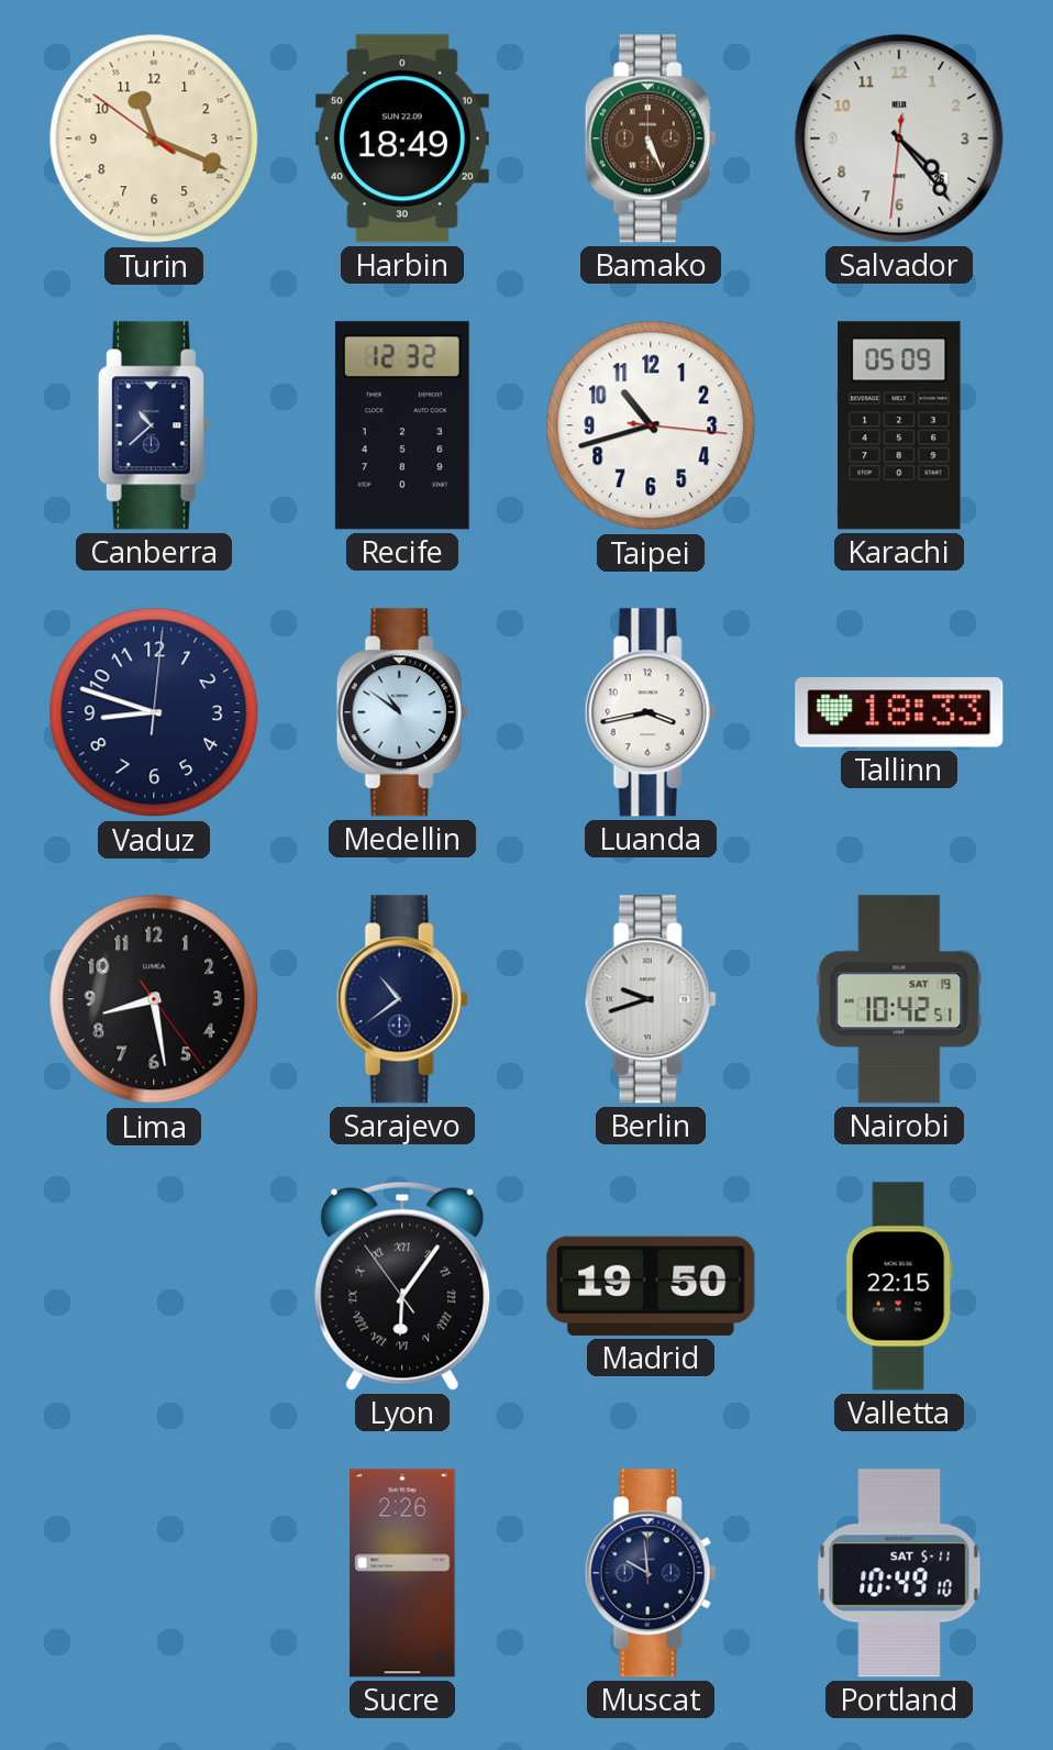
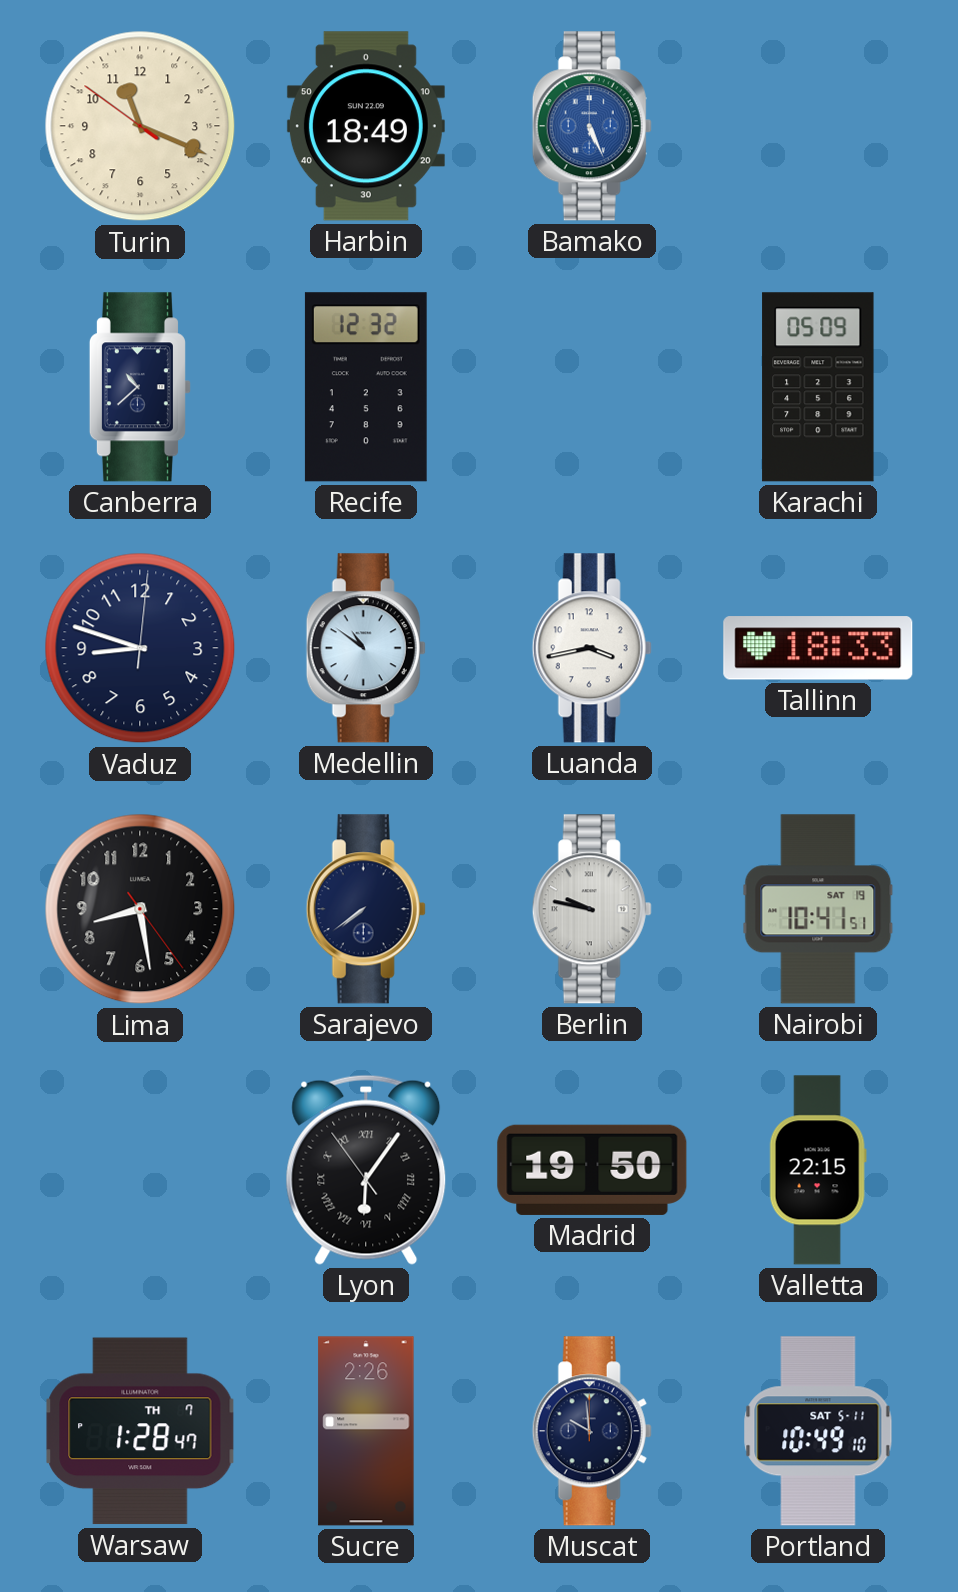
Bamako dial: brown -> blue (592, 126)
Salvador: 4:23 -> none (899, 139)
Taipei: 10:42 -> none (651, 425)
Sarajevo: 10:39 -> 7:39 (366, 909)
Berlin: 9:42 -> 9:47 (592, 909)
Nairobi: 10:42 -> 10:41 (818, 909)
Warsaw: none -> 1:28 (140, 1431)
